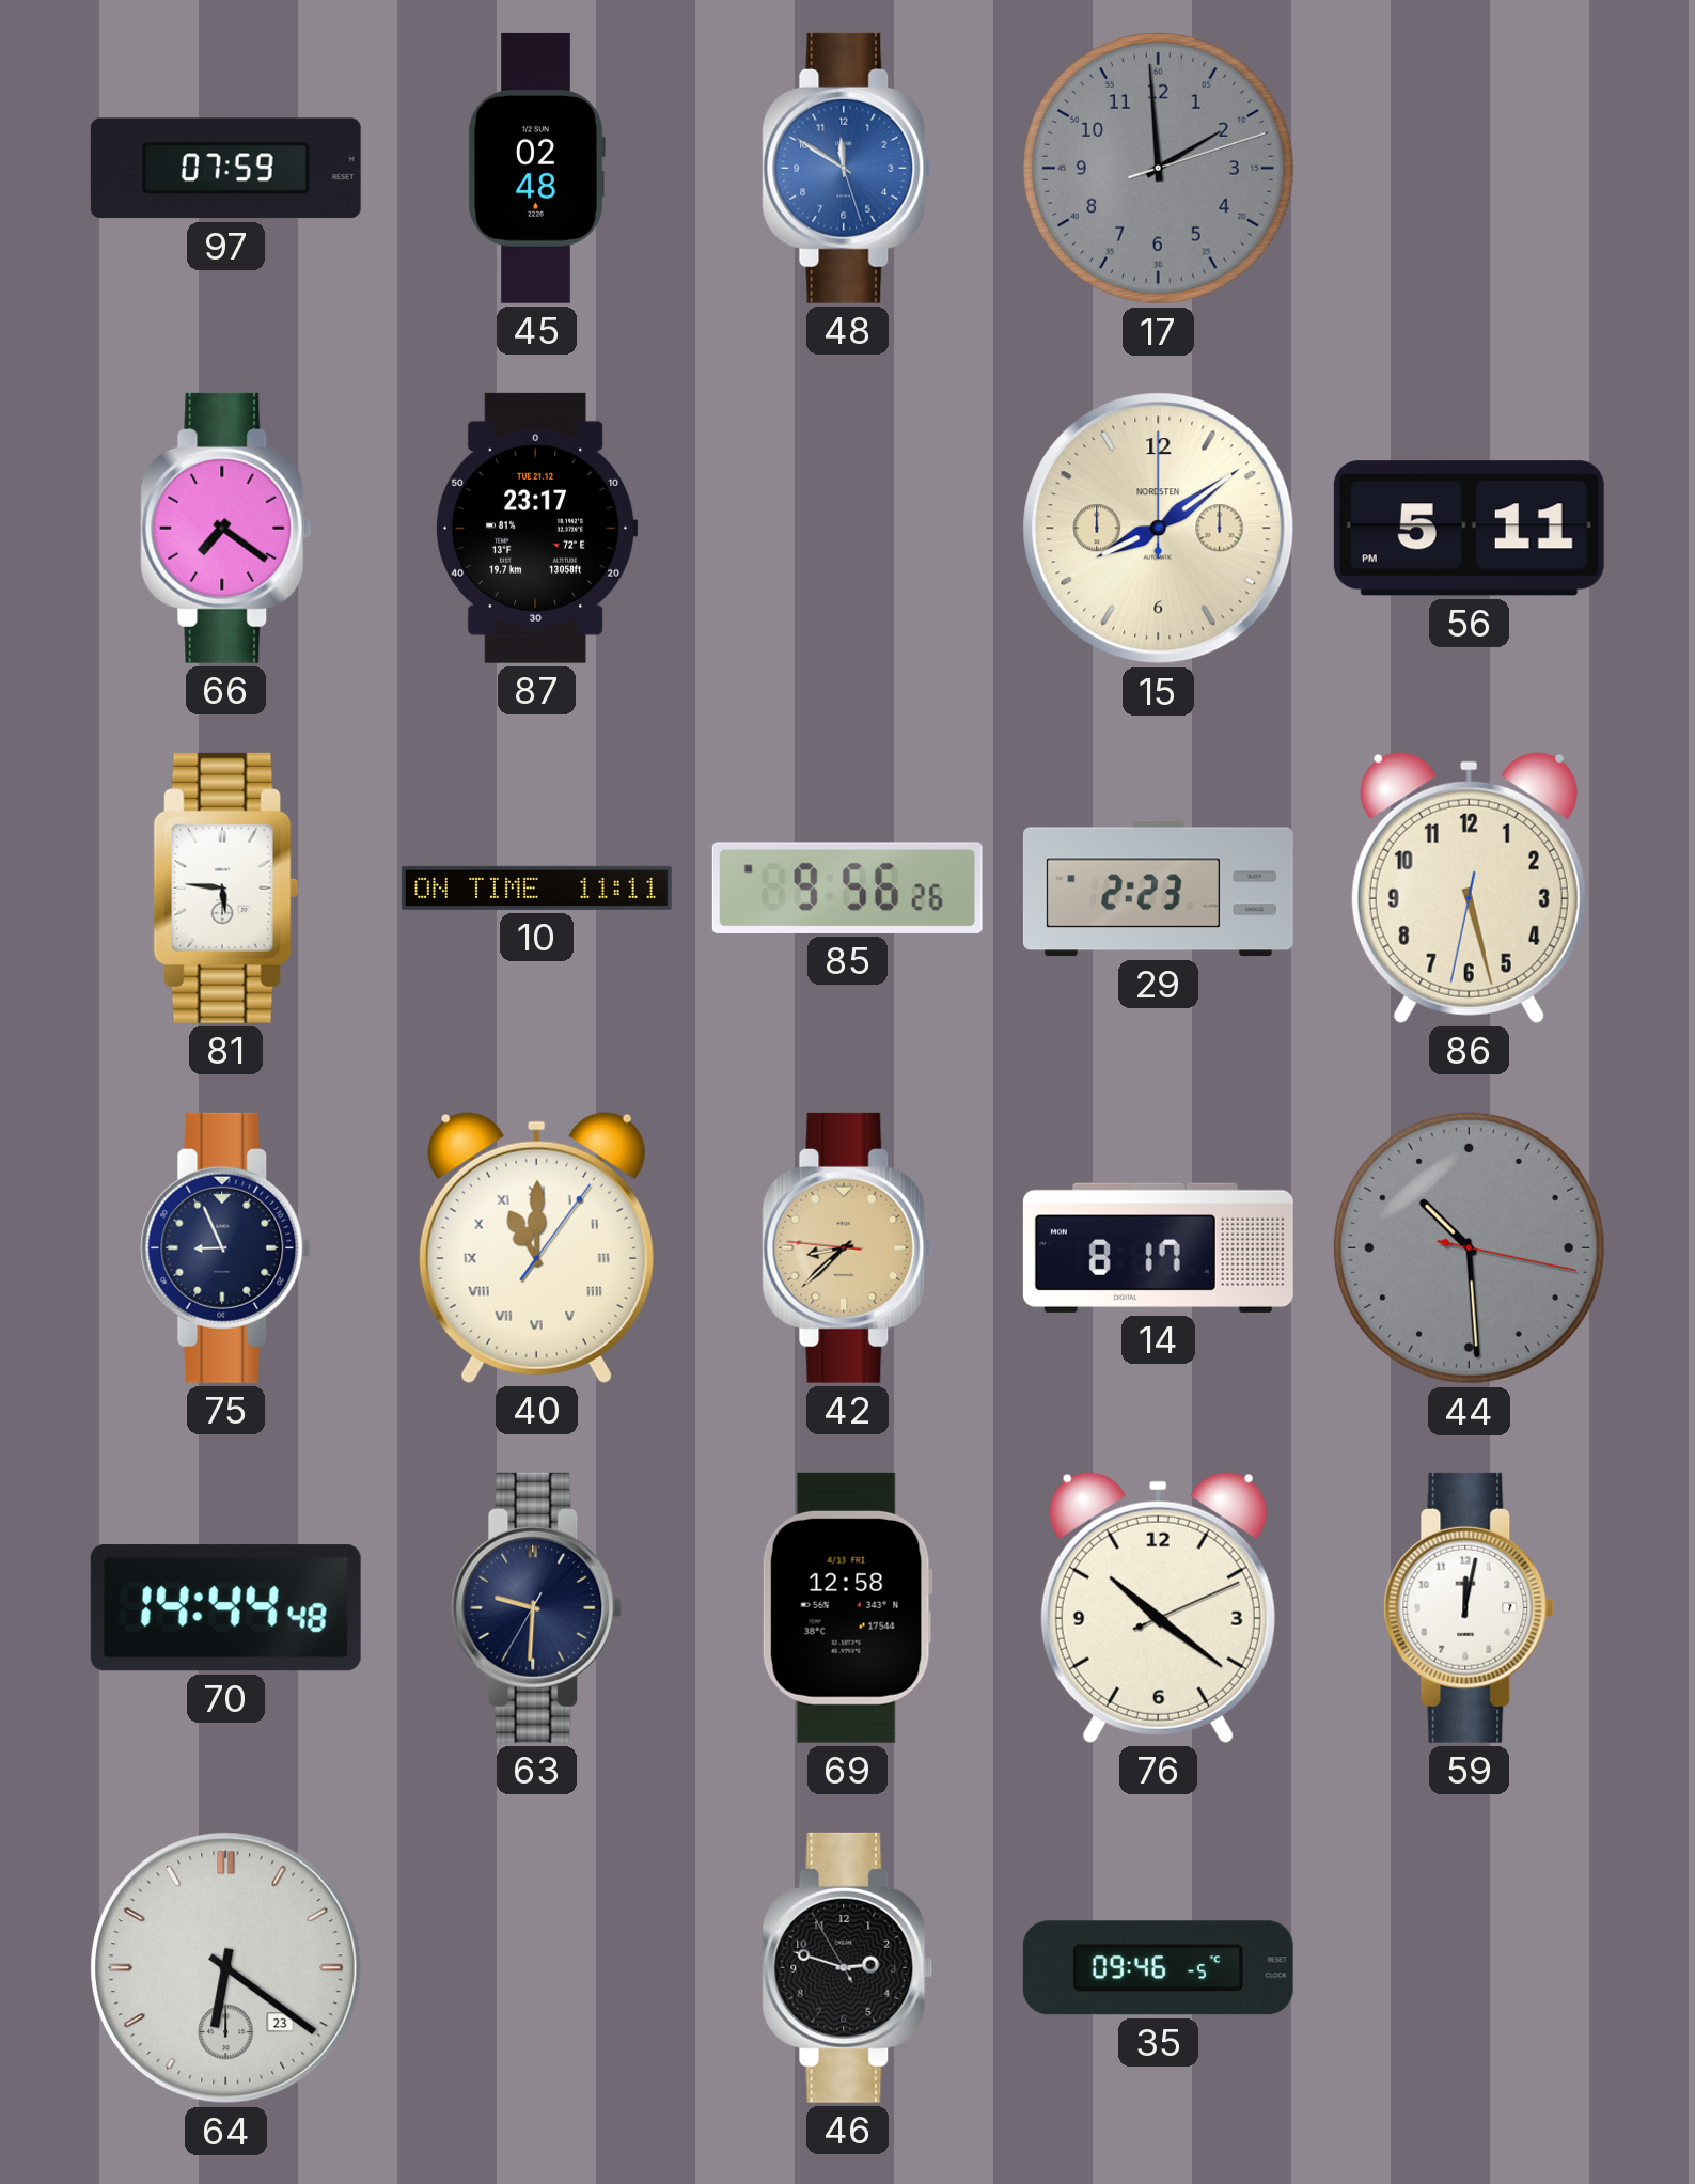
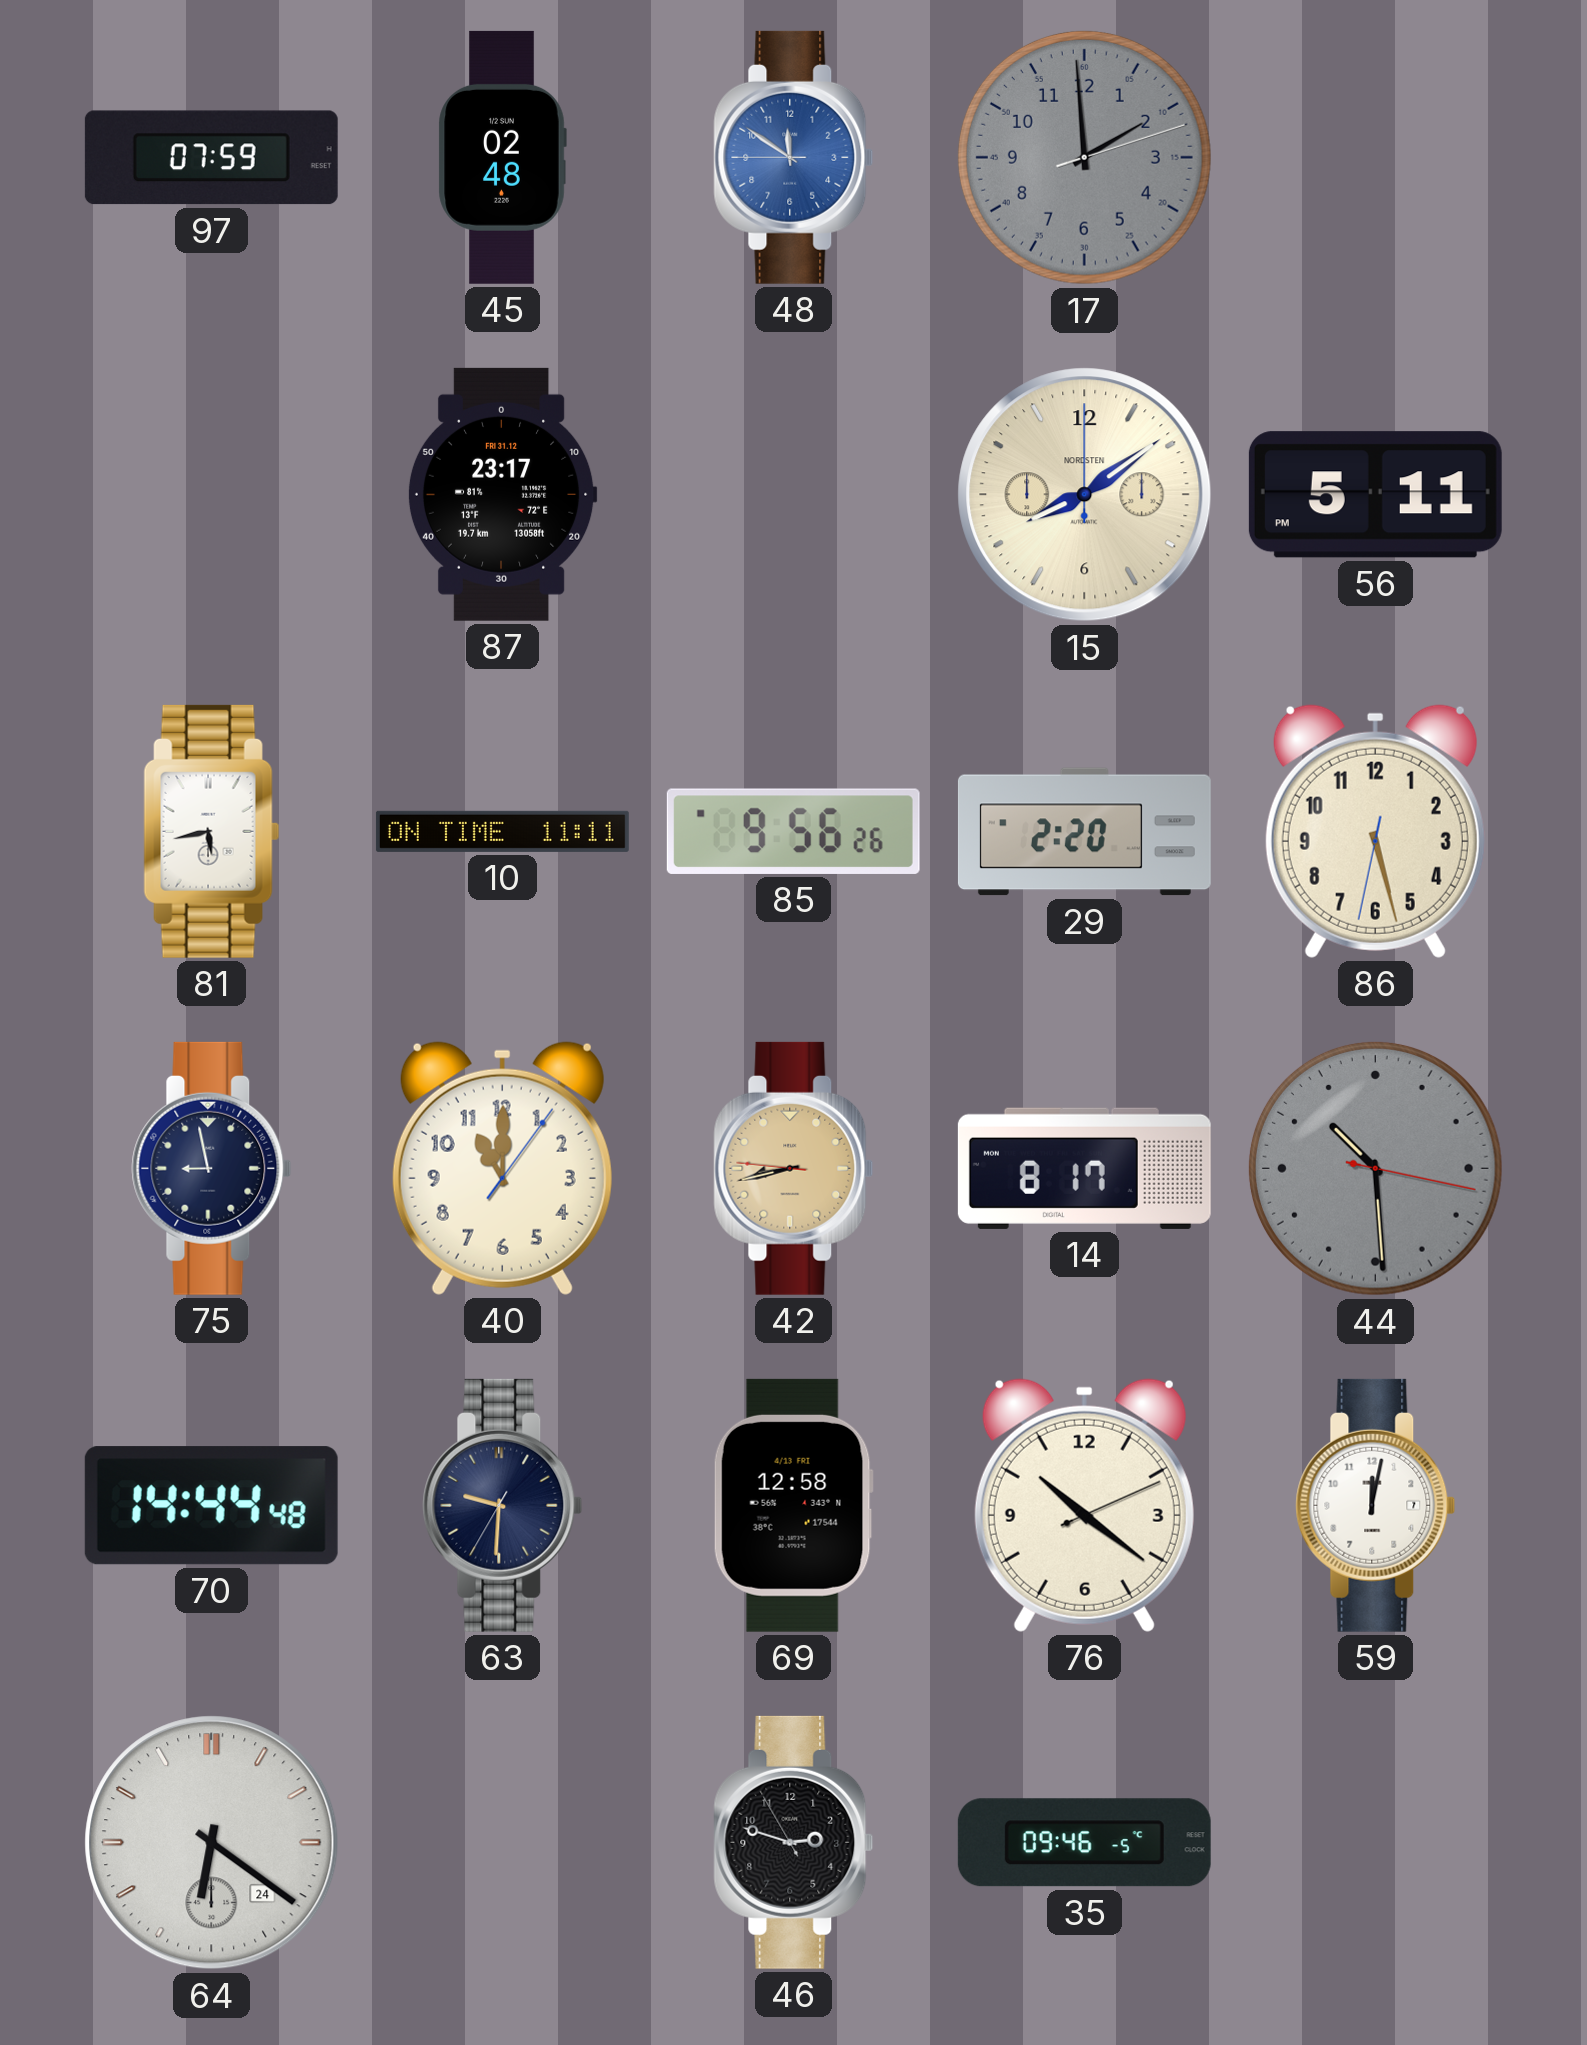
48: 11:50:27 -> 11:50:45 (794, 157)
66: 7:21 -> none (226, 528)
87 date: TUE 21.12 -> FRI 31.12 (502, 494)
81: 5:46 -> 5:43 (212, 831)
29: 2:23 -> 2:20 (1084, 832)
75: 8:56 -> 8:58 (212, 1168)
40 numerals: Roman -> Arabic (502, 1168)
42: 8:37 -> 8:42 (794, 1168)
64 date: 23 -> 24 (212, 1843)
